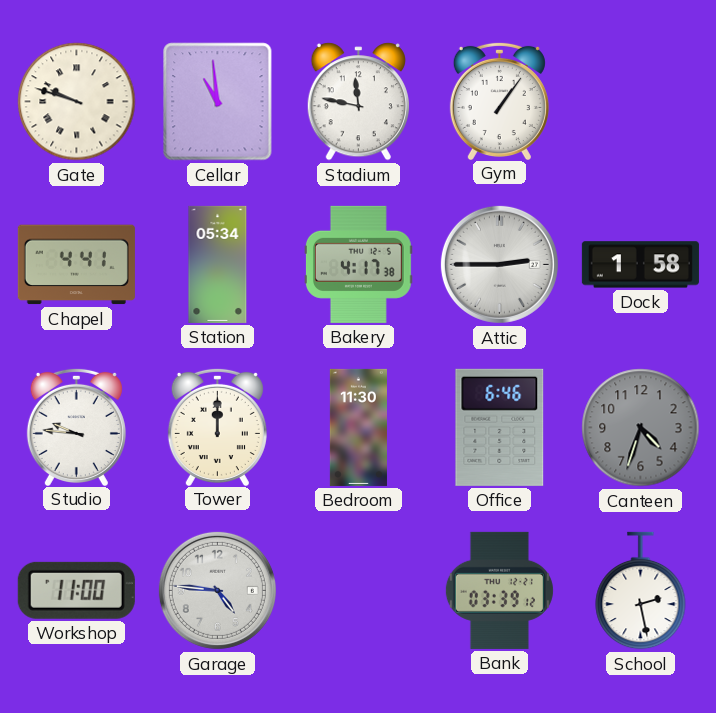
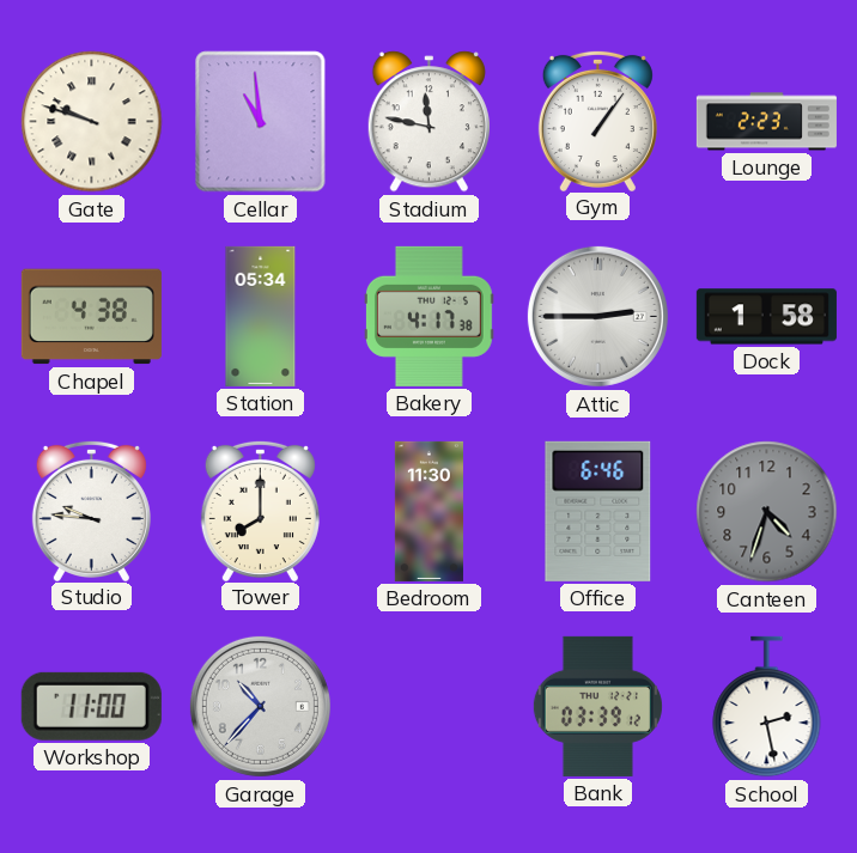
Lounge: none -> 2:23 (766, 122)
Chapel: 4:41 -> 4:38 (91, 317)
Tower: 12:00 -> 8:00 (260, 510)
Garage: 4:46 -> 10:37 (260, 706)
